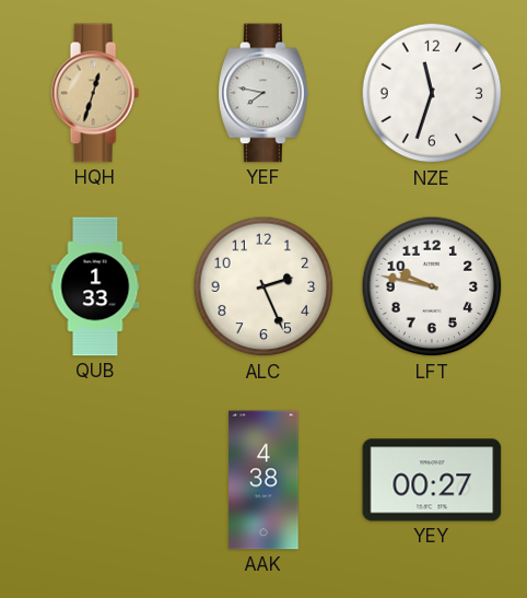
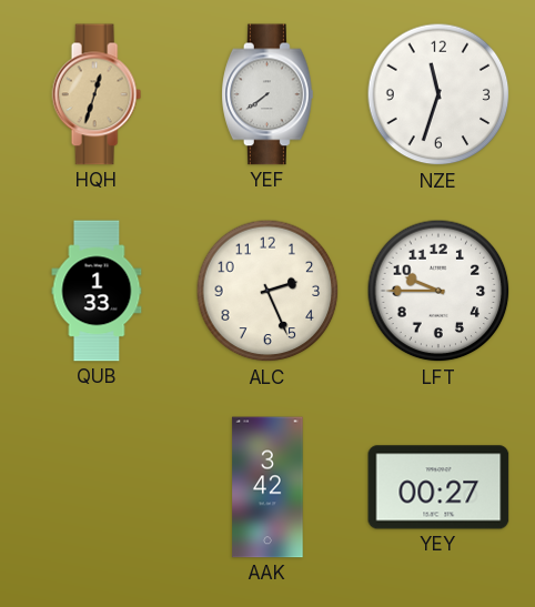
YEF: 7:47 -> 7:39 (269, 94)
LFT: 9:47 -> 9:45 (438, 291)
AAK: 4:38 -> 3:42 (267, 487)
